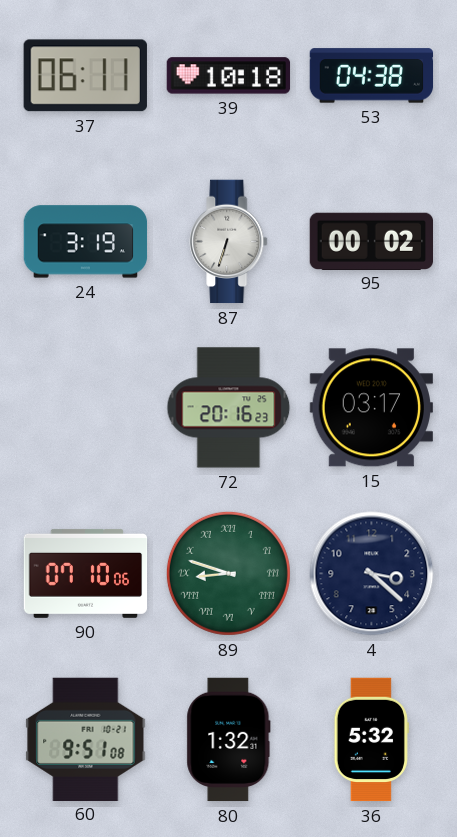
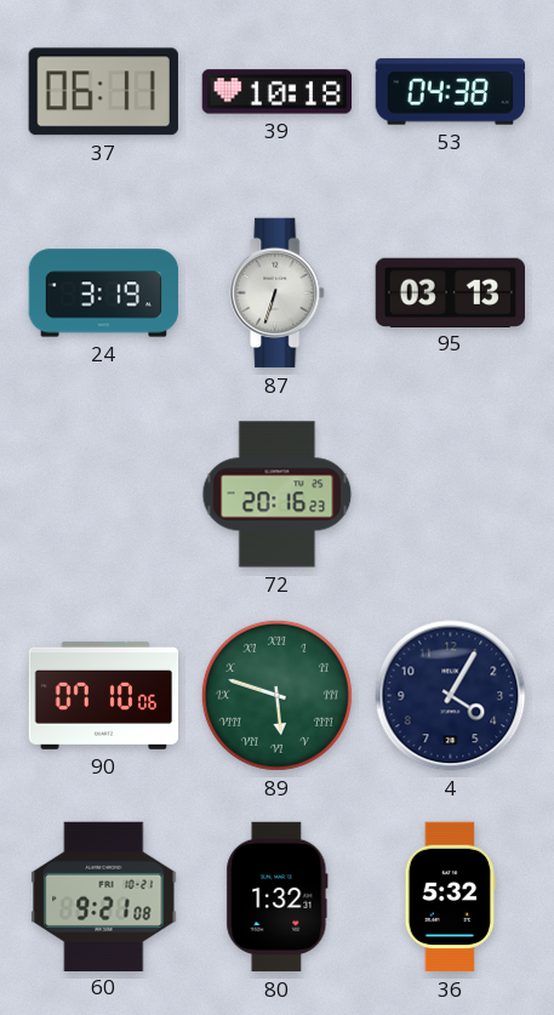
95: 00:02 -> 03:13 (450, 292)
15: 03:17 -> none (371, 408)
89: 8:48 -> 5:48 (276, 695)
4: 3:22 -> 4:05 (451, 696)
60: 9:51 -> 9:21 (104, 896)
